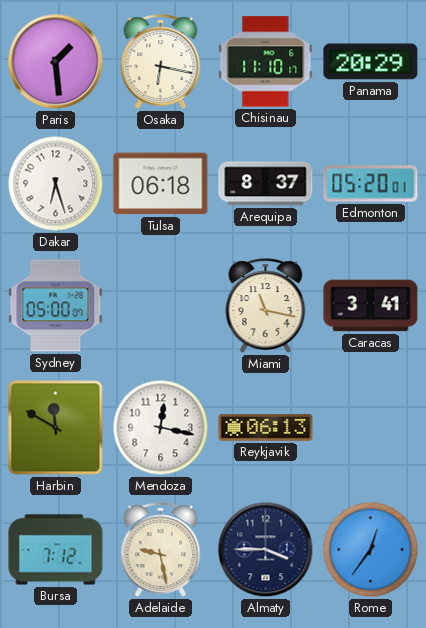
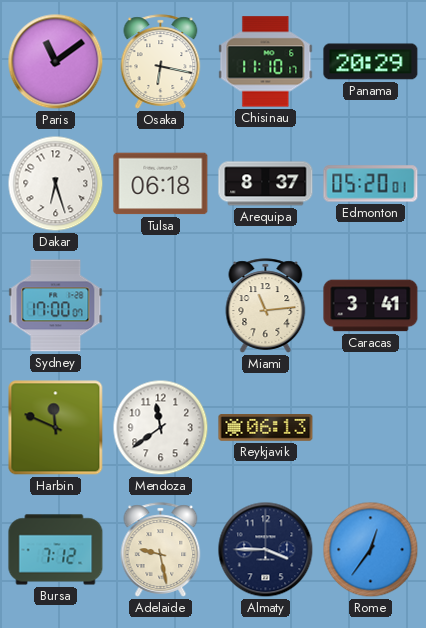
Paris: 1:29 -> 11:09 (56, 62)
Sydney: 05:00 -> 17:00 (56, 306)
Miami: 11:17 -> 11:14 (266, 306)
Harbin: 11:50 -> 11:49 (56, 428)
Mendoza: 12:17 -> 11:39 (161, 428)
